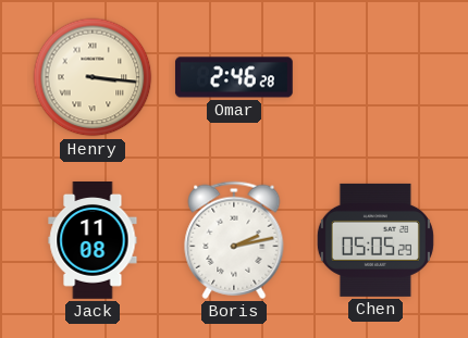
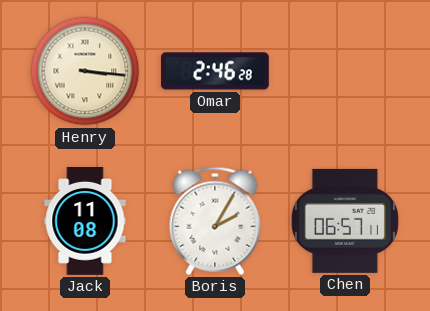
Boris: 2:13 -> 2:05 (215, 221)
Chen: 05:05 -> 06:57 (345, 221)
